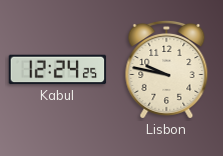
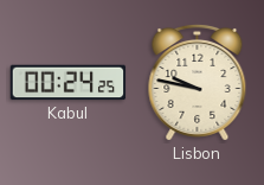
Kabul: 12:24 -> 00:24 (69, 83)
